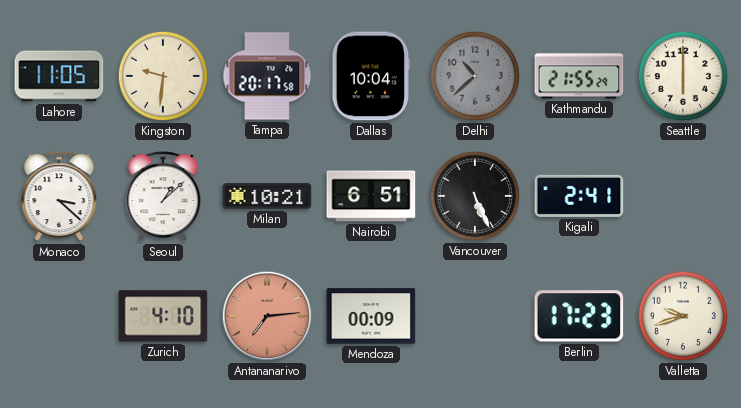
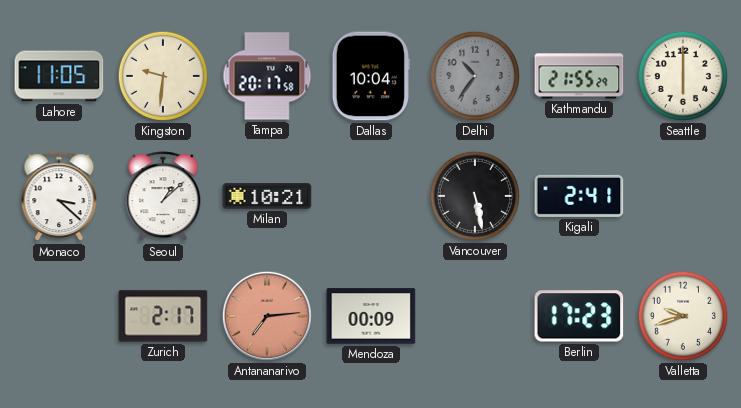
Delhi: 10:38 -> 10:36 (475, 76)
Nairobi: 6:51 -> none (371, 196)
Vancouver: 5:26 -> 5:28 (475, 196)
Zurich: 4:10 -> 2:17 (163, 316)
